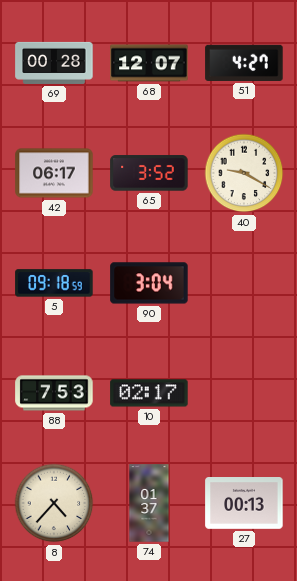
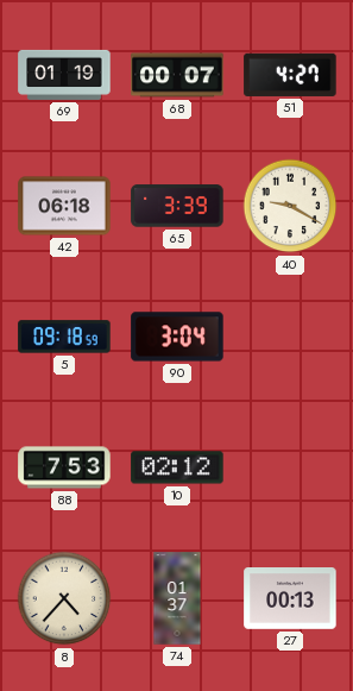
69: 00:28 -> 01:19 (64, 75)
68: 12:07 -> 00:07 (177, 75)
42: 06:17 -> 06:18 (64, 206)
65: 3:52 -> 3:39 (177, 206)
10: 02:17 -> 02:12 (177, 467)
